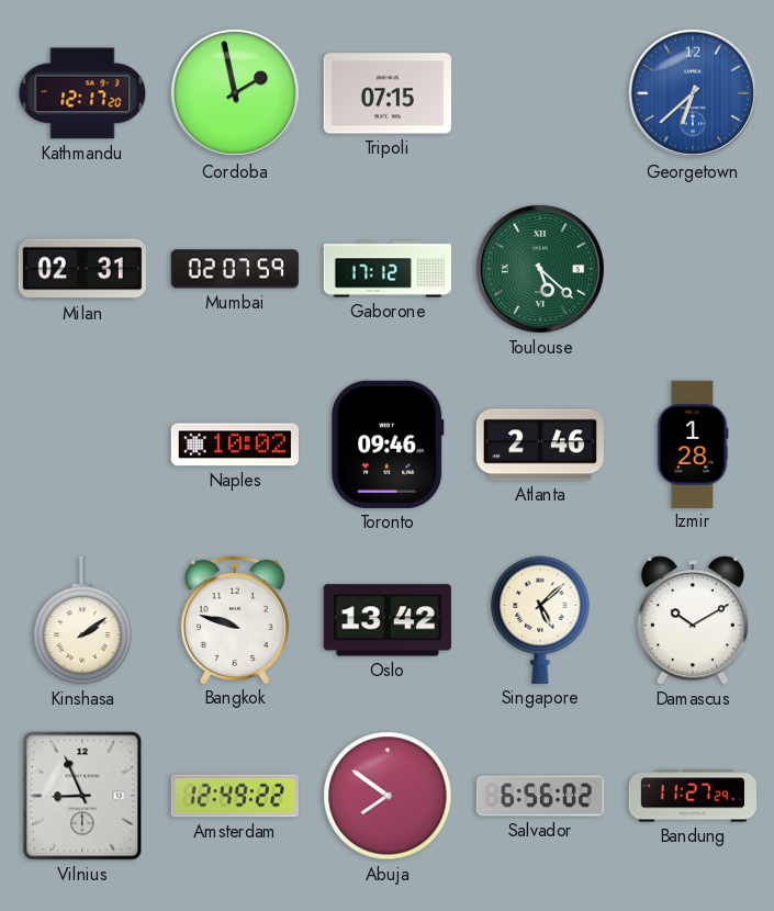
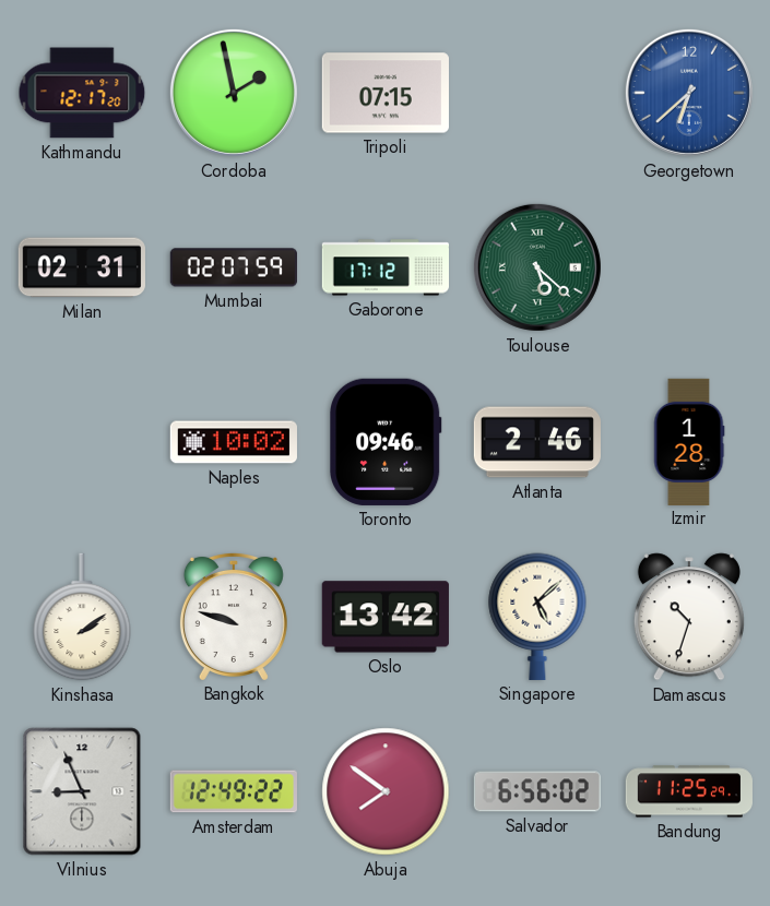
Damascus: 10:10 -> 10:33 (689, 617)
Bandung: 11:27 -> 11:25 (689, 791)
